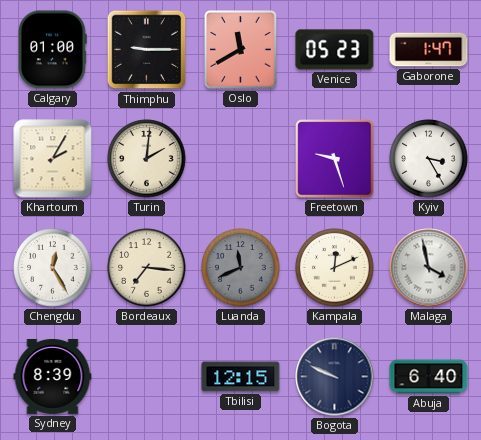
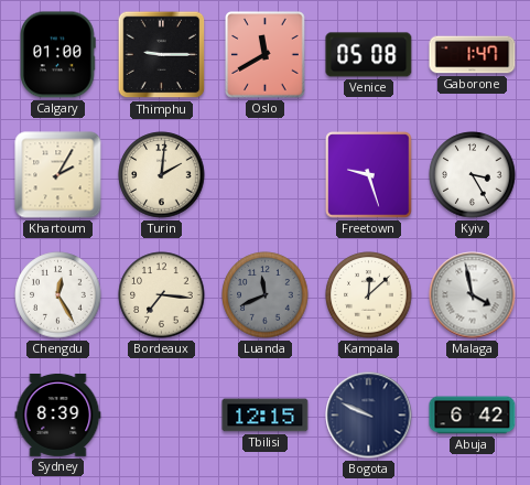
Venice: 05:23 -> 05:08 (369, 55)
Kampala: 12:11 -> 12:08 (369, 295)
Abuja: 6:40 -> 6:42 (473, 416)
